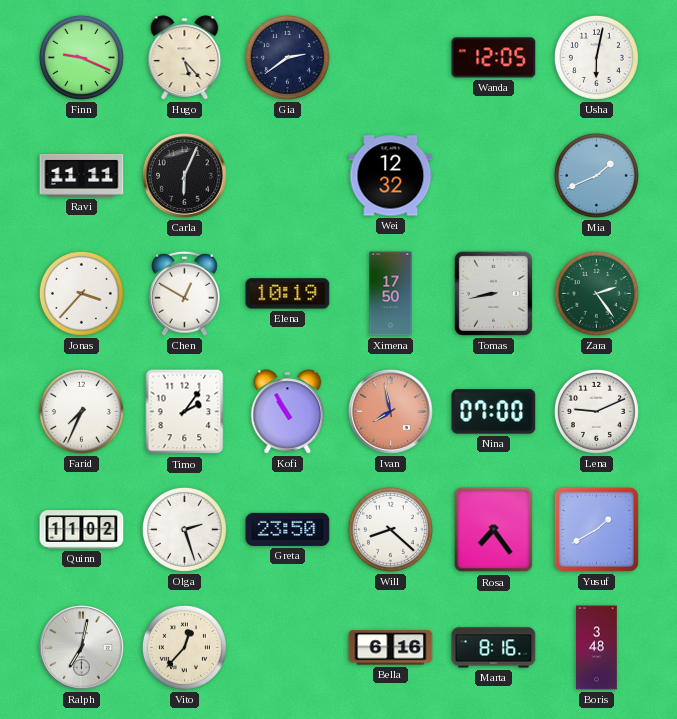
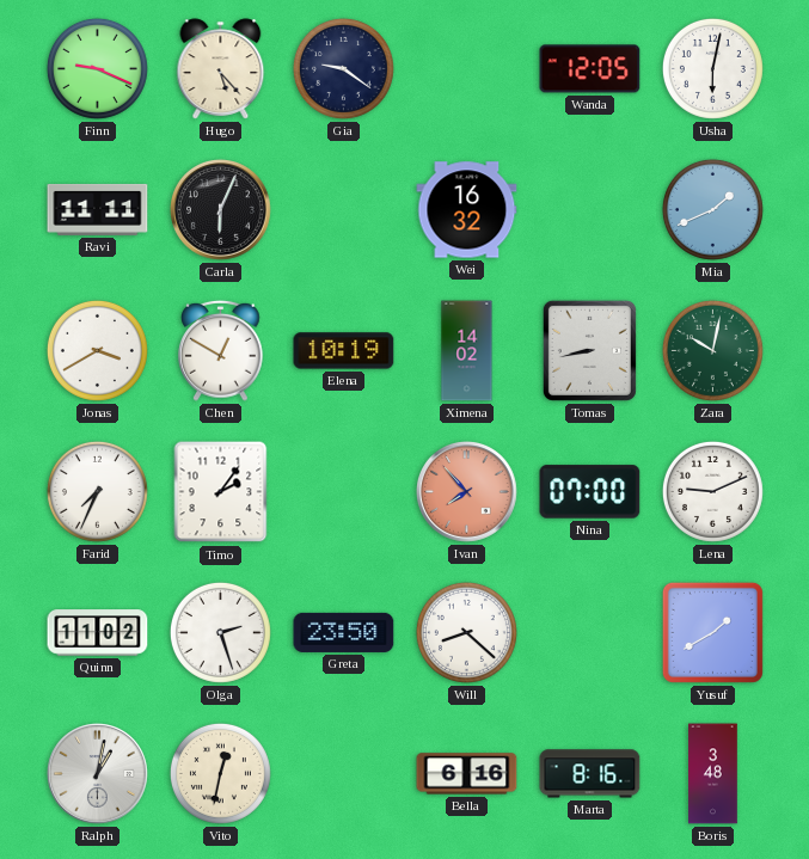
Gia: 2:39 -> 9:21 (343, 68)
Wei: 12:32 -> 16:32 (467, 210)
Jonas: 3:37 -> 3:40 (97, 350)
Ximena: 17:50 -> 14:02 (467, 351)
Zara: 2:24 -> 10:02 (712, 350)
Kofi: 10:55 -> none (288, 412)
Ivan: 7:58 -> 7:53 (467, 492)
Rosa: 7:24 -> none (494, 530)
Ralph: 7:02 -> 1:02 (98, 774)
Vito: 12:37 -> 12:32 (220, 773)
